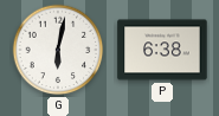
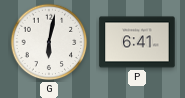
P: 6:38 -> 6:41 (137, 42)
